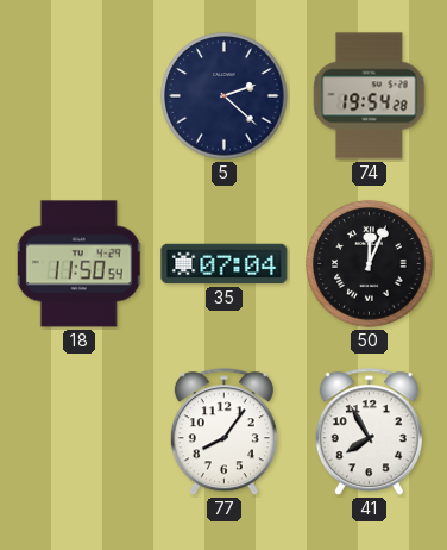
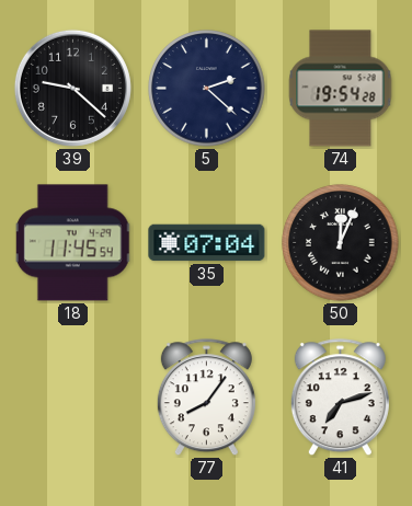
39: none -> 9:22 (72, 88)
18: 11:50 -> 11:45 (73, 243)
41: 7:55 -> 7:12 (340, 398)
